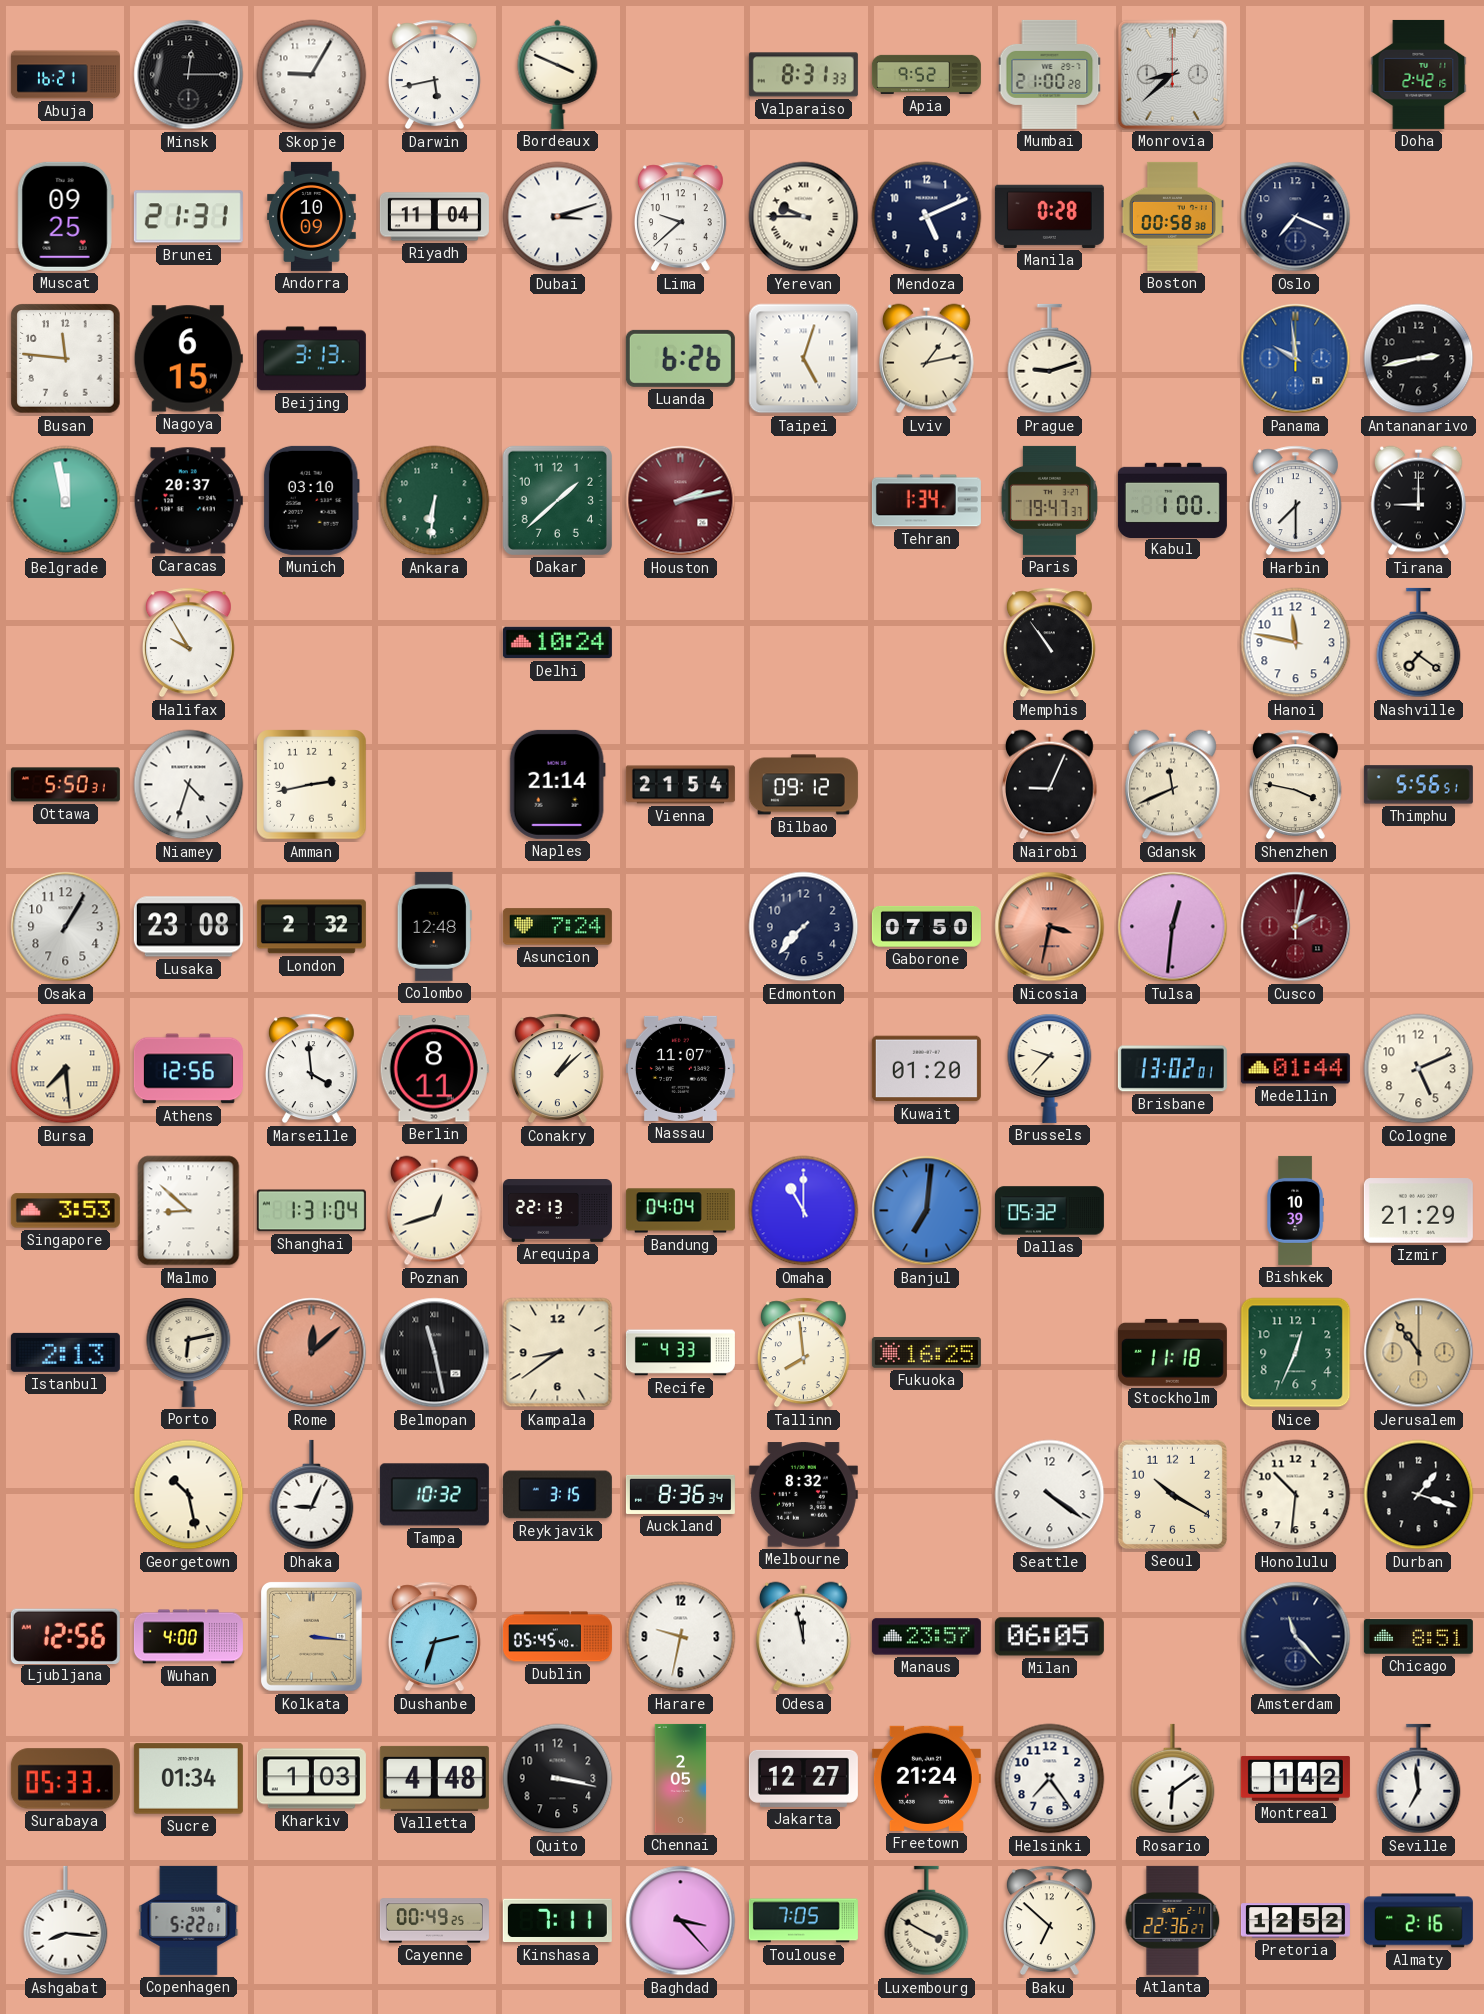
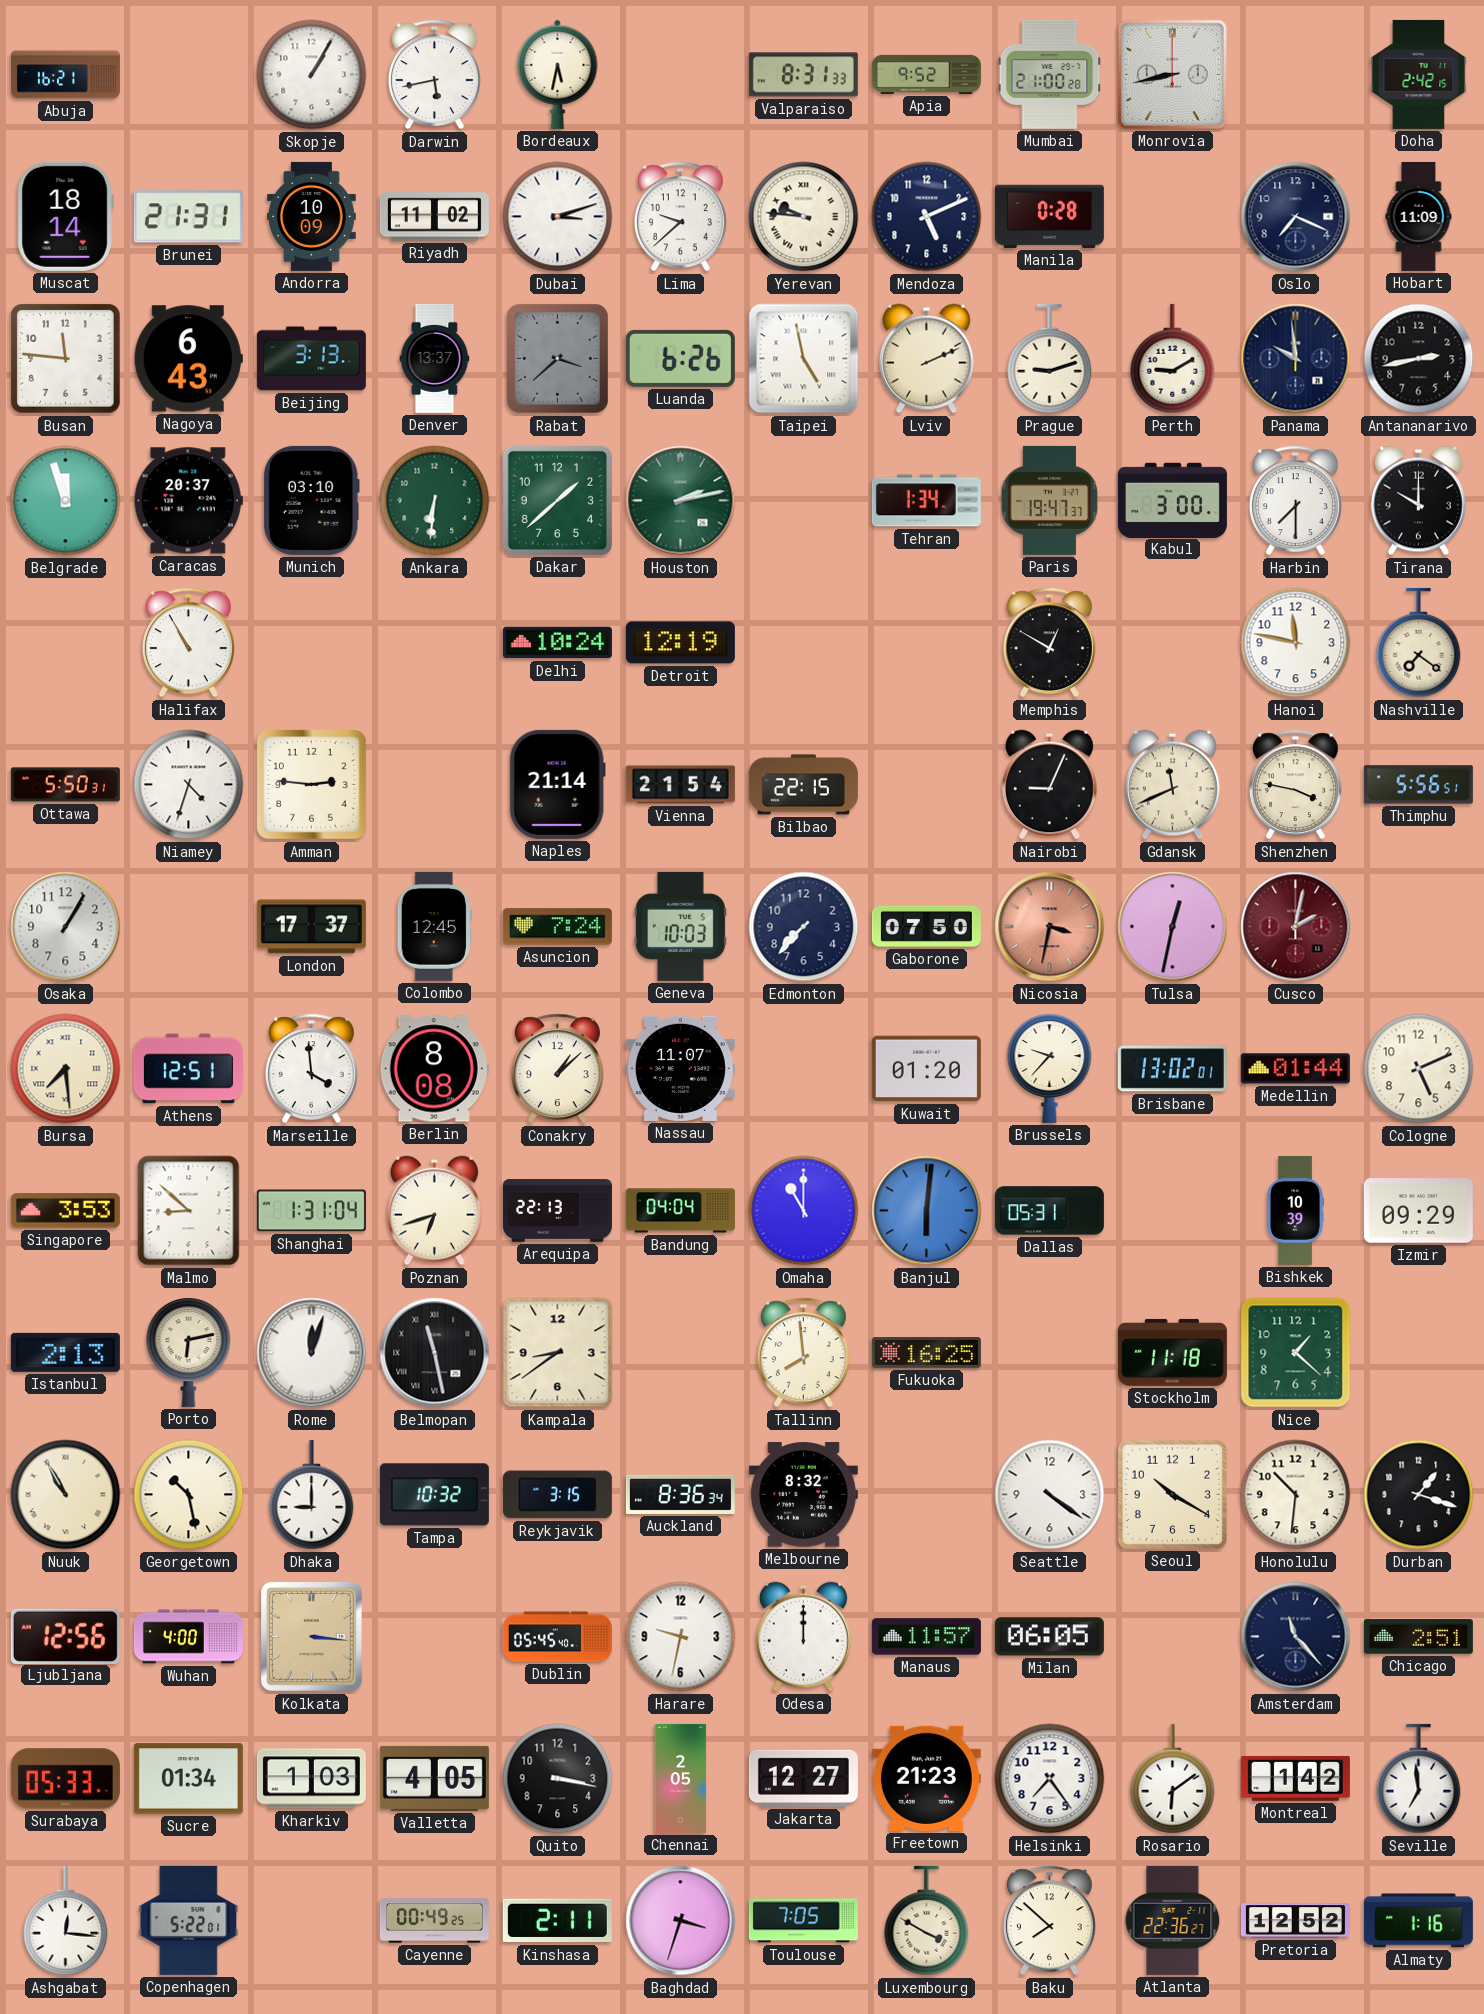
Minsk: 12:15 -> none (189, 75)
Skopje: 9:05 -> 1:05 (312, 75)
Bordeaux: 3:49 -> 5:32 (558, 74)
Monrovia: 8:38 -> 8:43 (1172, 74)
Muscat: 09:25 -> 18:14 (65, 216)
Riyadh: 11:04 -> 11:02 (434, 217)
Yerevan: 9:45 -> 9:46 (804, 217)
Boston: 00:58 -> none (1172, 216)
Hobart: none -> 11:09 (1419, 216)
Nagoya: 6:15 -> 6:43 (188, 359)
Denver: none -> 13:37 (435, 358)
Rabat: none -> 3:38 (557, 358)
Taipei: 5:03 -> 4:58 (804, 359)
Lviv: 1:13 -> 2:11 (926, 359)
Perth: none -> 9:10 (1173, 359)
Panama dial: blue -> navy (1296, 359)
Belgrade: 11:58 -> 11:57 (66, 501)
Houston dial: burgundy -> green (681, 501)
Kabul: 1:00 -> 3:00 (1172, 500)
Tirana: 9:00 -> 10:00 (1418, 501)
Halifax: 9:55 -> 10:55 (188, 643)
Detroit: none -> 12:19 (680, 643)
Memphis: 10:54 -> 12:50 (1049, 643)
Amman: 2:43 -> 2:46 (312, 785)
Bilbao: 09:12 -> 22:15 (803, 785)
Lusaka: 23:08 -> none (188, 927)
London: 2:32 -> 17:37 (311, 927)
Colombo: 12:48 -> 12:45 (434, 926)
Geneva: none -> 10:03 (680, 926)
Tulsa: 12:31 -> 12:32 (1173, 927)
Athens: 12:56 -> 12:51 (188, 1069)
Berlin: 8:11 -> 8:08 (434, 1069)
Poznan: 12:42 -> 6:42 (434, 1211)
Banjul: 7:01 -> 6:01 (927, 1211)
Dallas: 05:32 -> 05:31 (1049, 1211)
Izmir: 21:29 -> 09:29 (1418, 1211)
Rome: 12:08 -> 12:03 (312, 1353)
Rome dial: salmon -> white (312, 1353)
Recife: 4:33 -> none (680, 1353)
Nice: 12:34 -> 1:22 (1296, 1353)
Jerusalem: 10:54 -> none (1419, 1353)
Nuuk: none -> 10:55 (66, 1495)
Dhaka: 9:04 -> 9:00 (312, 1495)
Dushanbe: 2:33 -> none (434, 1637)
Odesa: 11:58 -> 12:00 (803, 1637)
Manaus: 23:57 -> 11:57 (926, 1637)
Chicago: 8:51 -> 2:51 (1418, 1637)
Valletta: 4:48 -> 4:05 (434, 1778)
Freetown: 21:24 -> 21:23 (926, 1778)
Ashgabat: 8:16 -> 12:16 (66, 1921)
Kinshasa: 7:11 -> 2:11 (557, 1921)
Baghdad: 3:23 -> 3:33 (681, 1921)
Baku: 6:52 -> 7:52 (1049, 1921)
Almaty: 2:16 -> 1:16 (1418, 1921)
